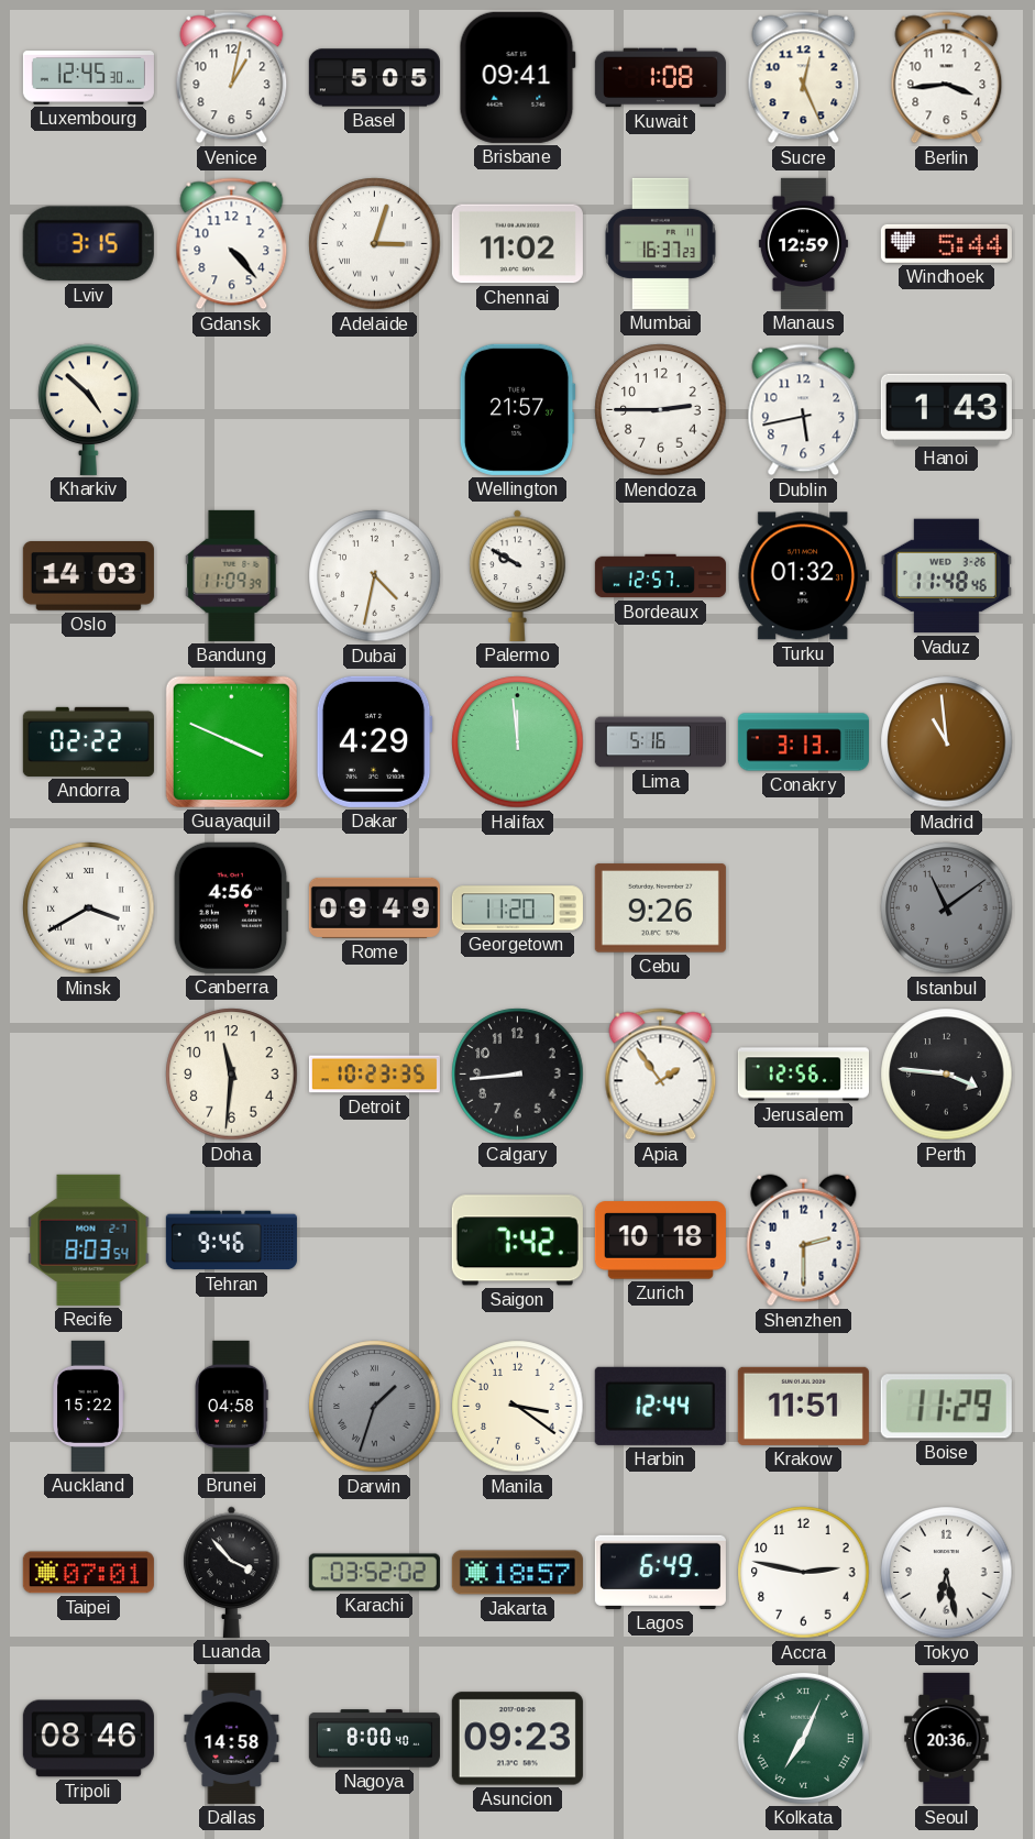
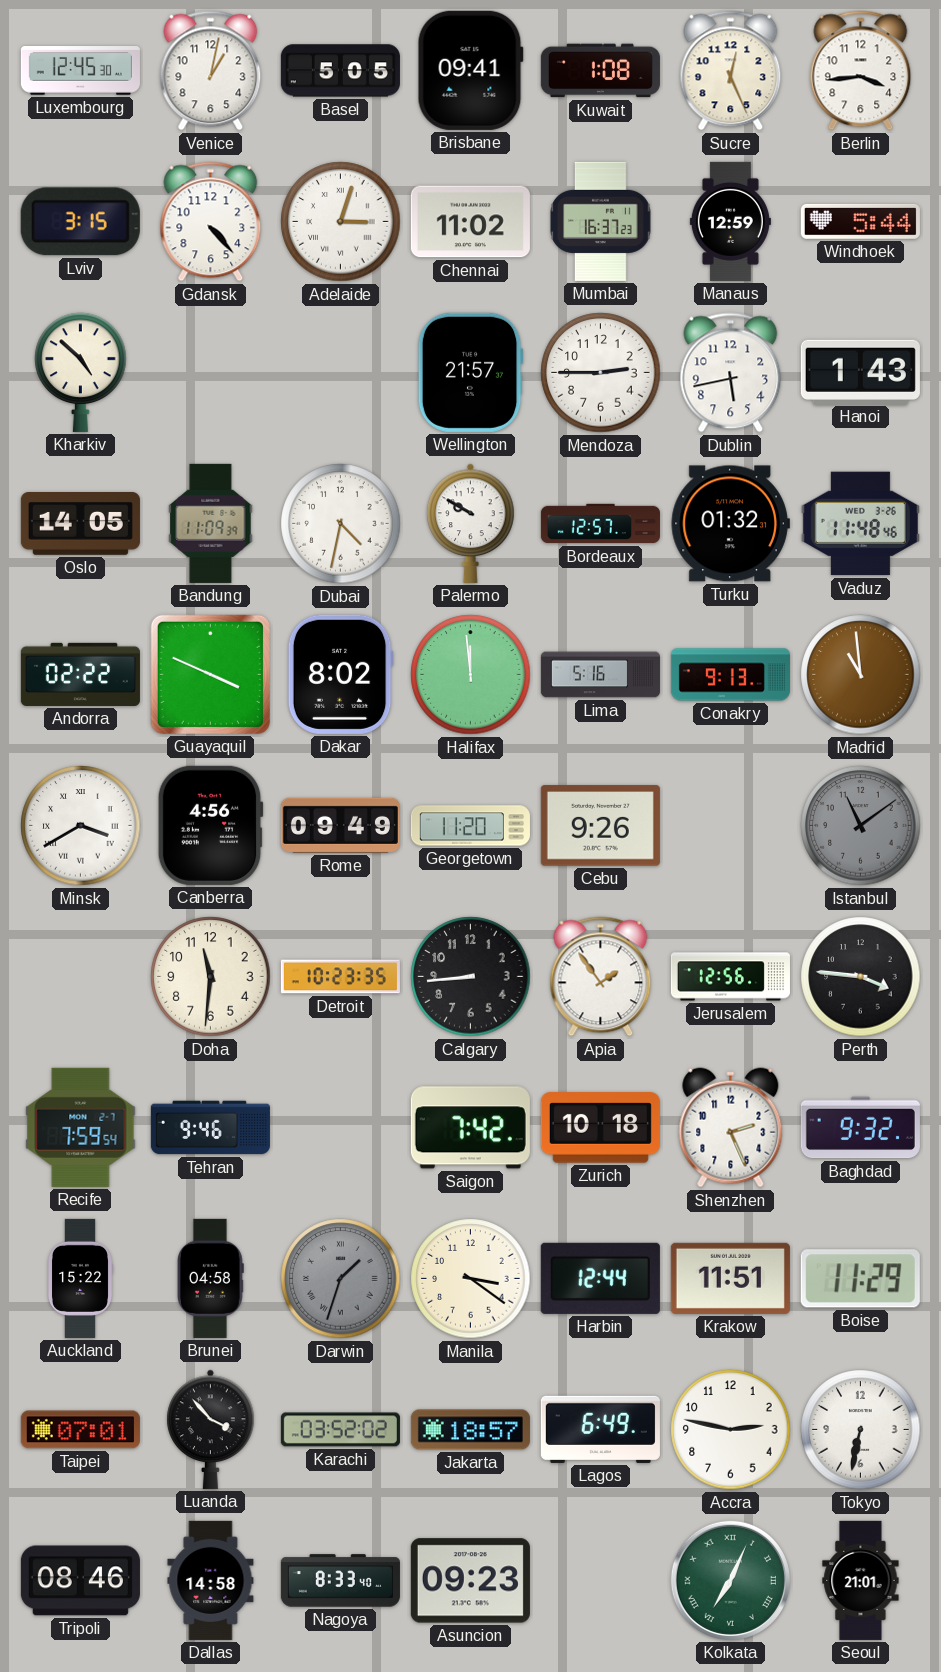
Oslo: 14:03 -> 14:05 (80, 524)
Dakar: 4:29 -> 8:02 (340, 674)
Conakry: 3:13 -> 9:13 (730, 675)
Recife: 8:03 -> 7:59 (81, 1127)
Shenzhen: 2:30 -> 2:26 (731, 1128)
Baghdad: none -> 9:32 (860, 1128)
Tokyo: 6:28 -> 6:32 (861, 1430)
Nagoya: 8:00 -> 8:33 (340, 1581)
Seoul: 20:36 -> 21:01 (861, 1580)
